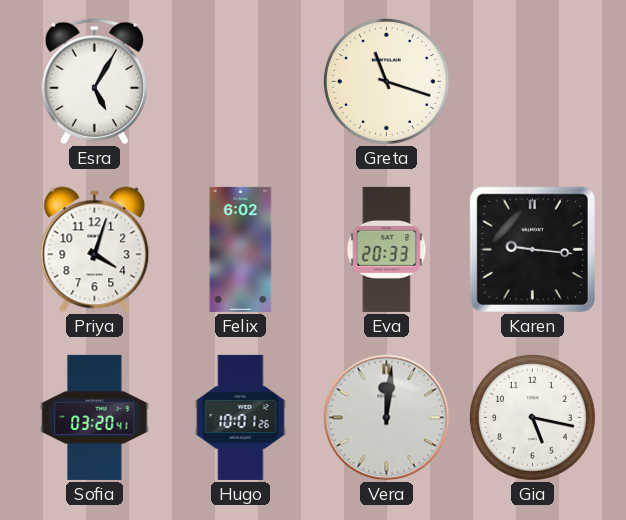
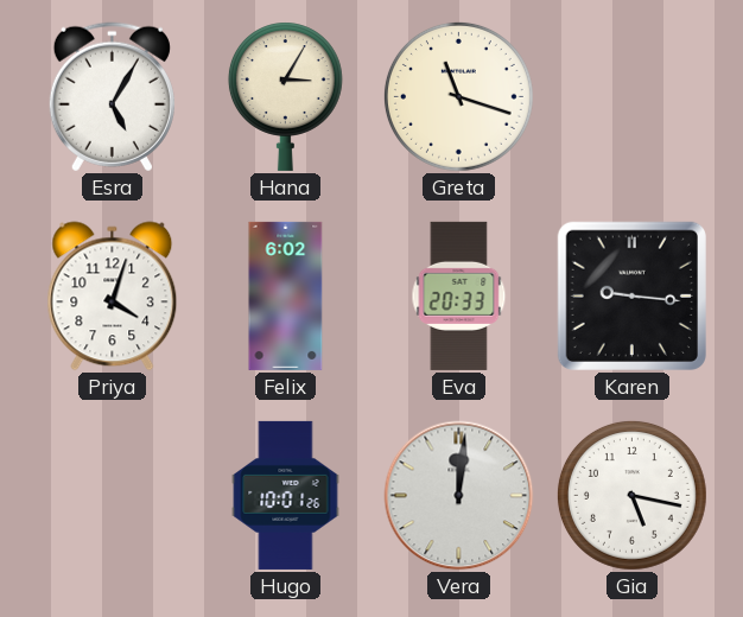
Hana: none -> 3:05 (285, 96)
Sofia: 03:20 -> none (95, 417)
